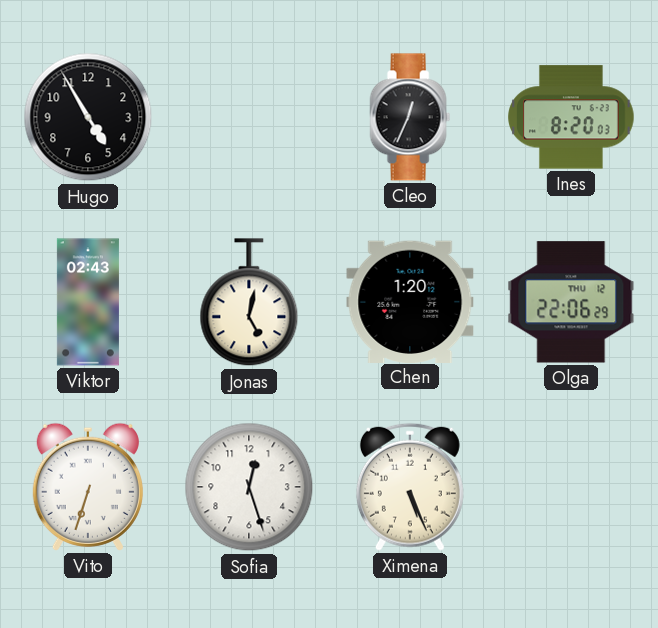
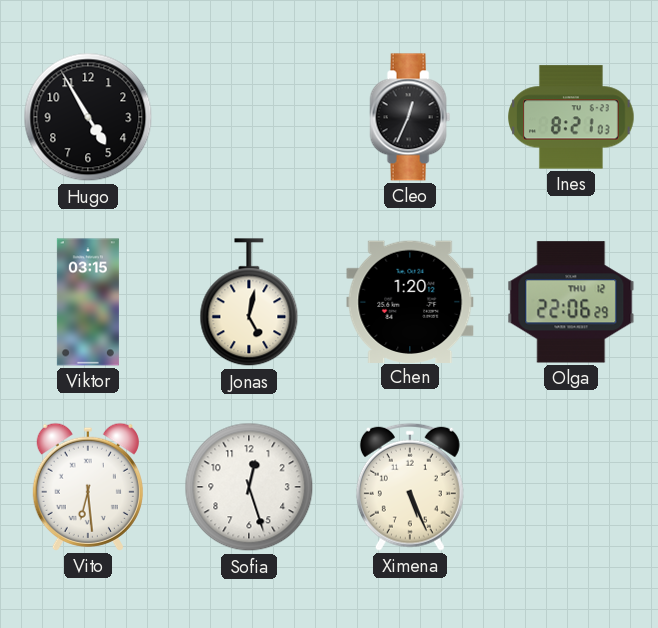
Ines: 8:20 -> 8:21 (571, 117)
Viktor: 02:43 -> 03:15 (88, 302)
Vito: 6:33 -> 6:29 (88, 487)
